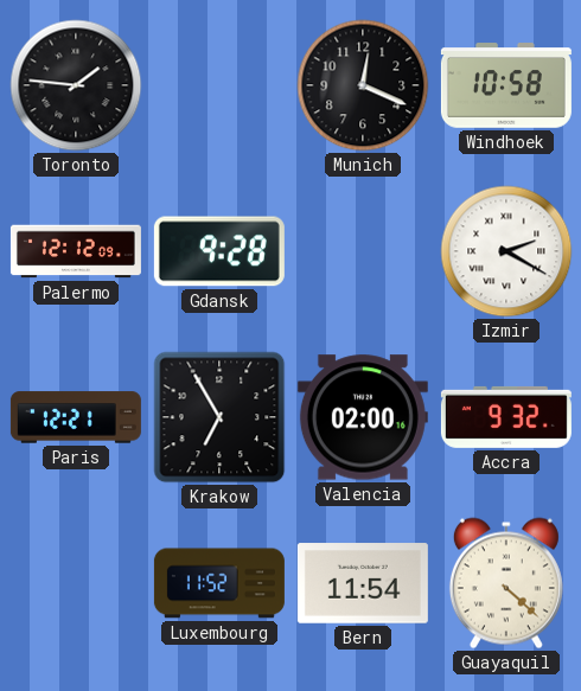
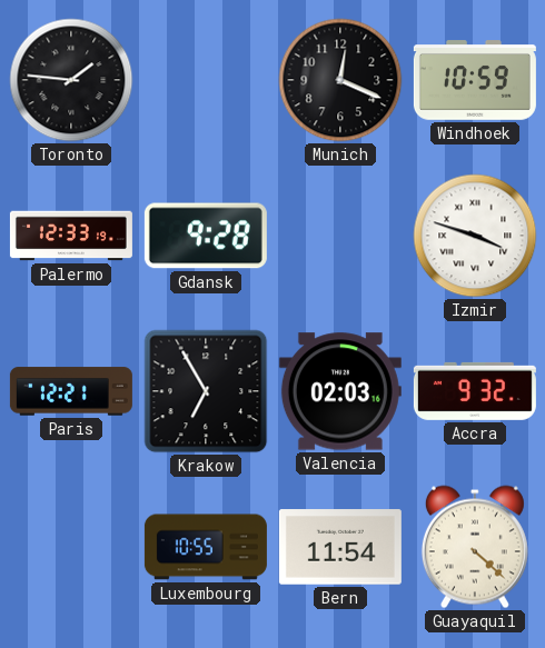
Windhoek: 10:58 -> 10:59 (475, 80)
Palermo: 12:12 -> 12:33 (71, 236)
Izmir: 2:20 -> 3:48 (475, 236)
Valencia: 02:00 -> 02:03 (340, 391)
Luxembourg: 11:52 -> 10:55 (206, 547)
